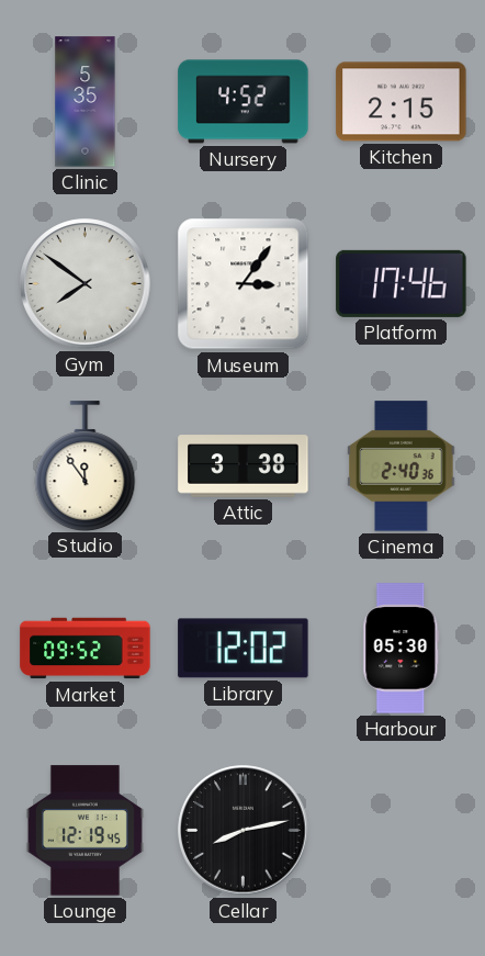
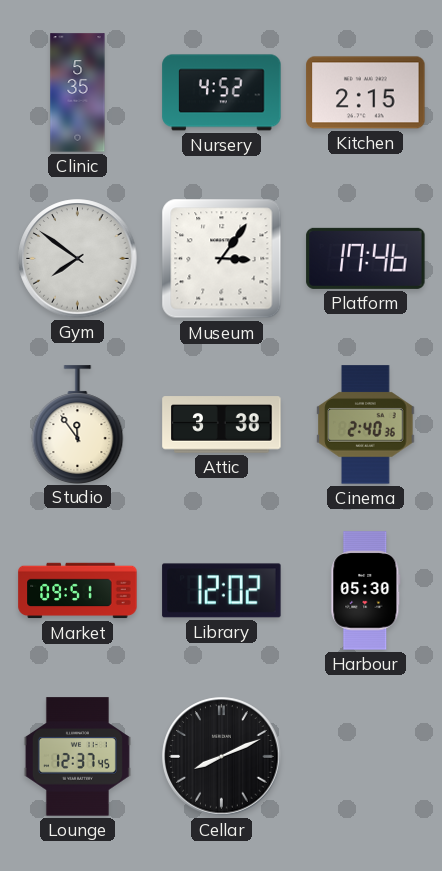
Market: 09:52 -> 09:51 (78, 591)
Lounge: 12:19 -> 12:37 (77, 757)
Cellar: 8:13 -> 8:11 (222, 757)
